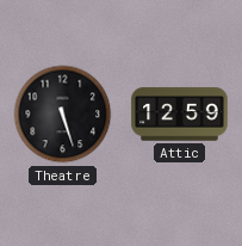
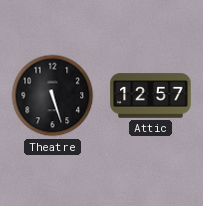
Attic: 12:59 -> 12:57 (151, 96)
